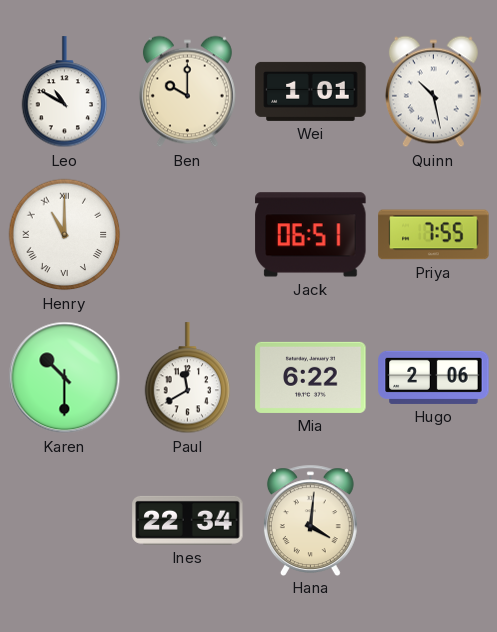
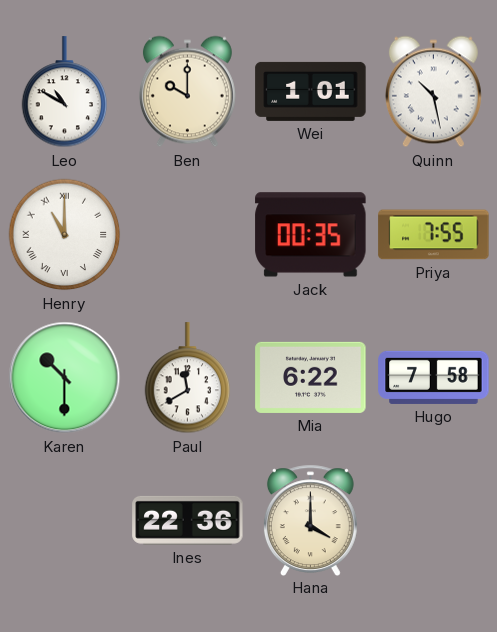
Jack: 06:51 -> 00:35 (311, 235)
Hugo: 2:06 -> 7:58 (434, 377)
Ines: 22:34 -> 22:36 (188, 520)
Hana: 4:01 -> 4:00 (310, 520)
